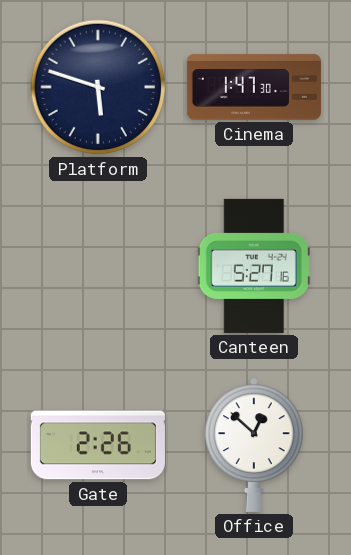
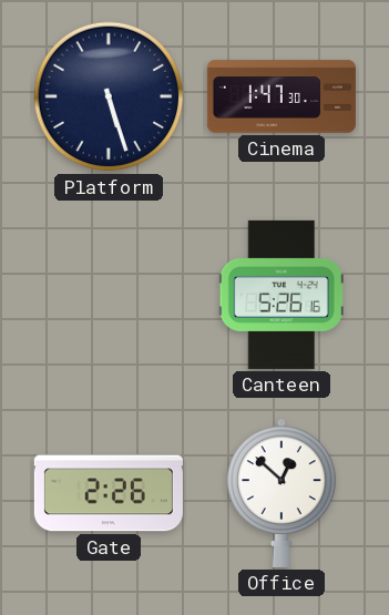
Platform: 5:48 -> 5:27 (109, 96)
Canteen: 5:27 -> 5:26 (281, 295)
